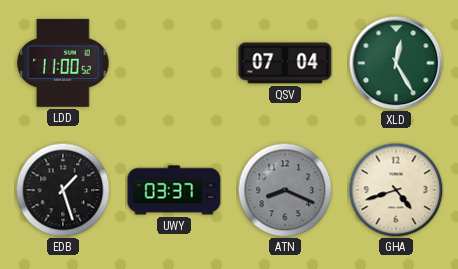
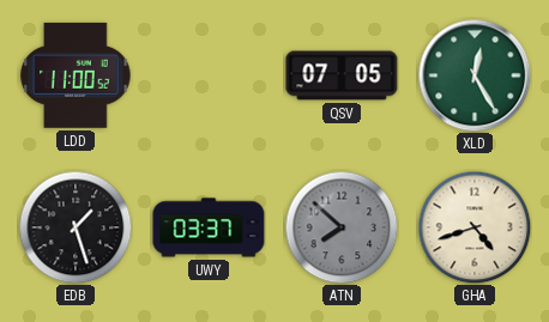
QSV: 07:04 -> 07:05 (342, 75)
ATN: 8:19 -> 7:52 (342, 227)
